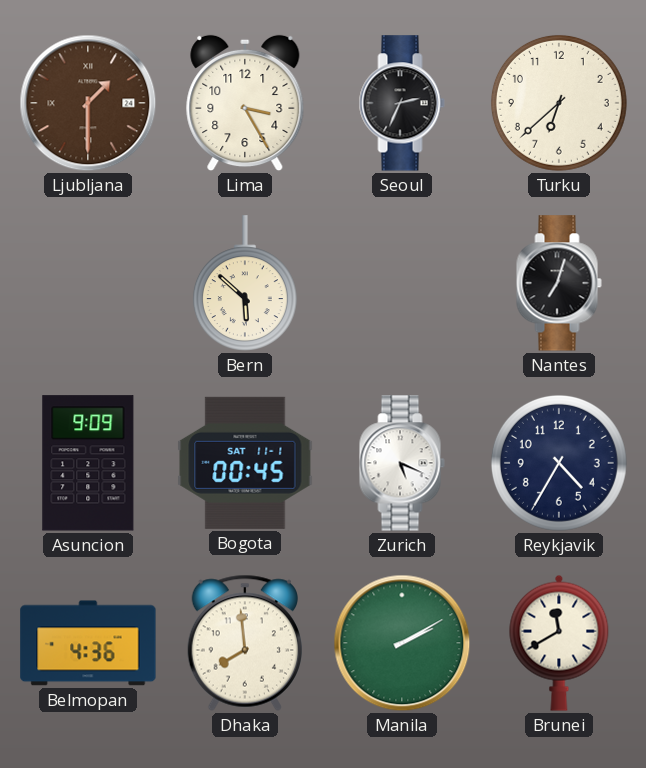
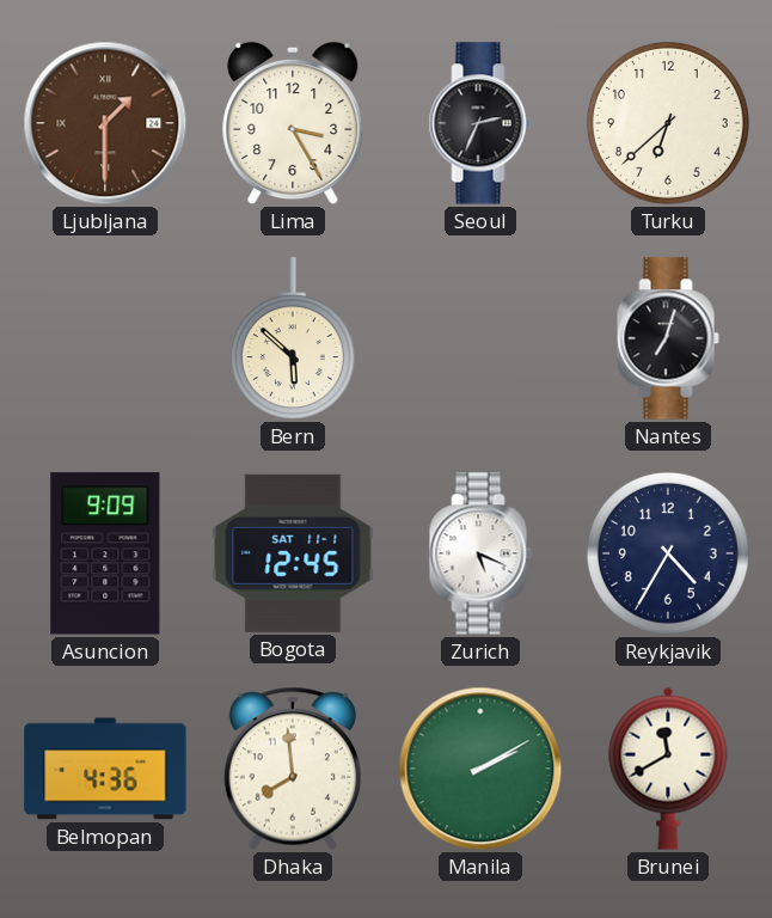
Bogota: 00:45 -> 12:45 (293, 553)
